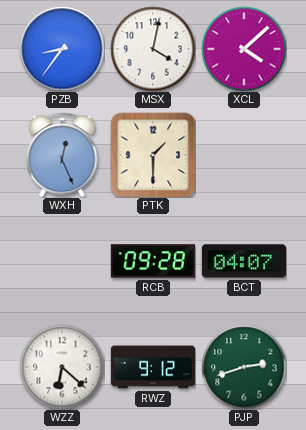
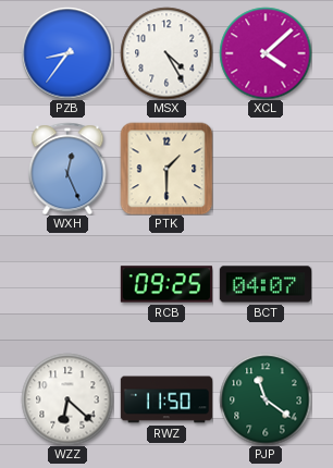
MSX: 4:02 -> 4:25 (166, 53)
RCB: 09:28 -> 09:25 (165, 284)
RWZ: 9:12 -> 11:50 (166, 399)
PJP: 2:42 -> 11:21 (266, 399)
